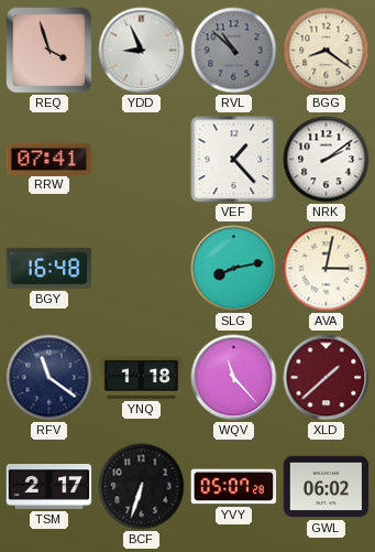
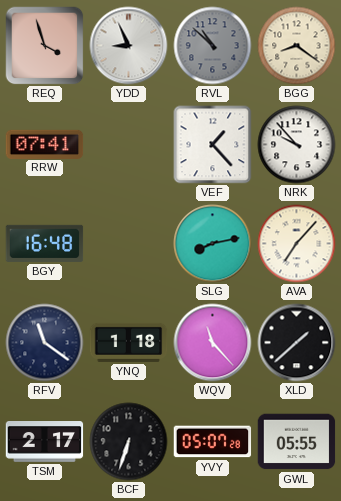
NRK: 2:09 -> 9:53 (297, 145)
AVA: 3:02 -> 7:07 (297, 244)
XLD dial: burgundy -> black (297, 343)
GWL: 06:02 -> 05:55 (297, 442)
